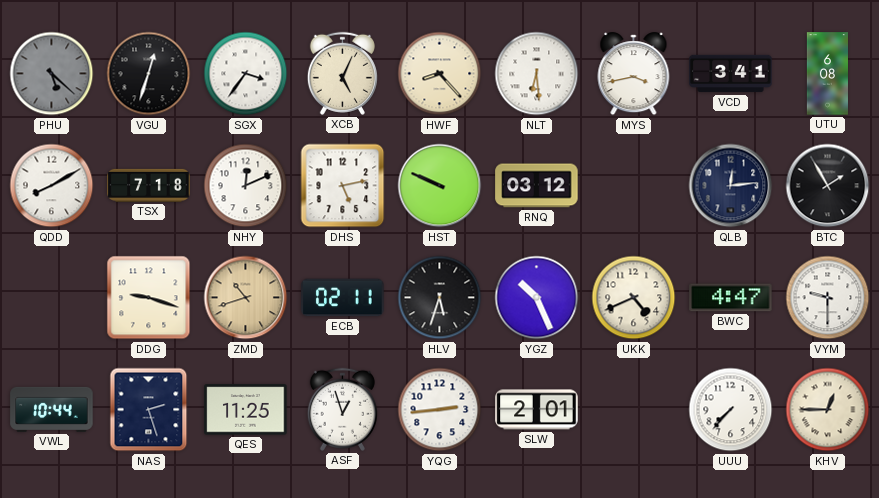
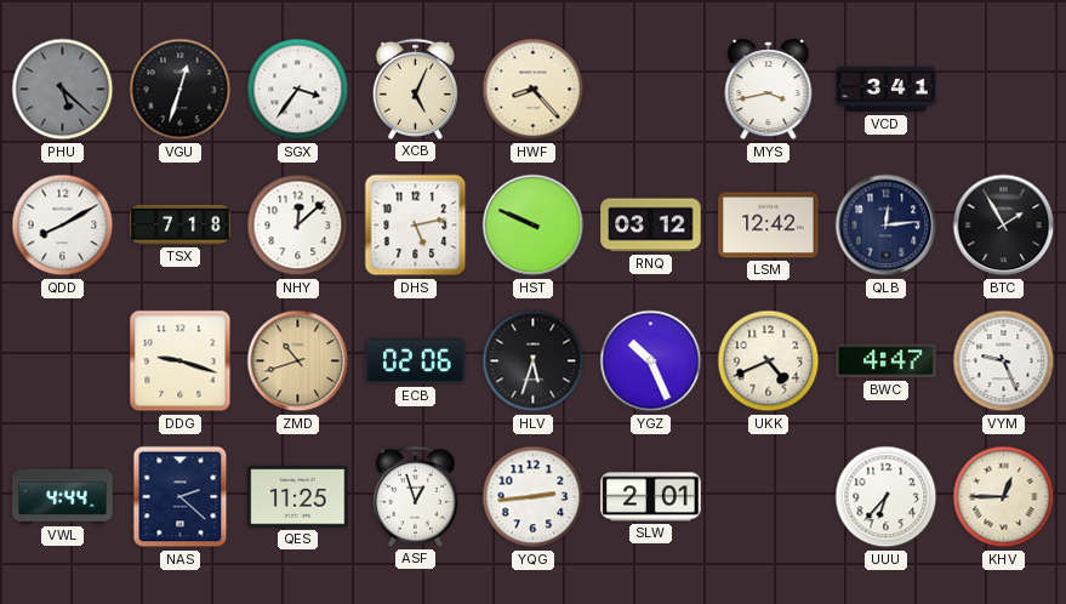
NLT: 6:29 -> none (537, 74)
UTU: 6:08 -> none (827, 74)
NHY: 12:11 -> 12:08 (298, 226)
LSM: none -> 12:42 (769, 226)
ECB: 02:11 -> 02:06 (416, 361)
VYM: 9:30 -> 9:26 (1004, 361)
VWL: 10:44 -> 4:44 (63, 496)
NAS: 2:27 -> 2:22 (181, 497)
UUU: 7:37 -> 6:37 (887, 497)
